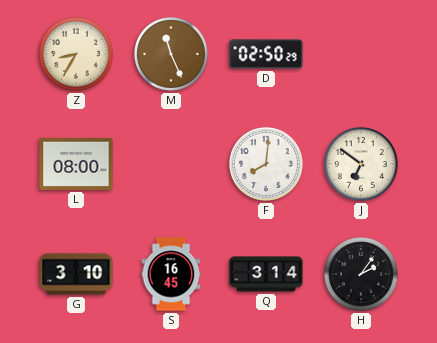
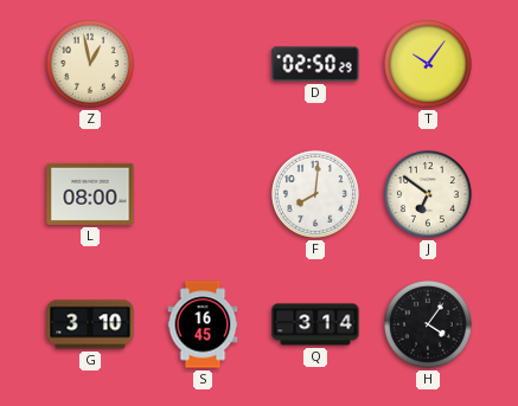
Z: 8:35 -> 12:58 (91, 65)
M: 11:26 -> none (172, 55)
T: none -> 10:06 (429, 65)
H: 2:06 -> 4:06 (429, 326)
